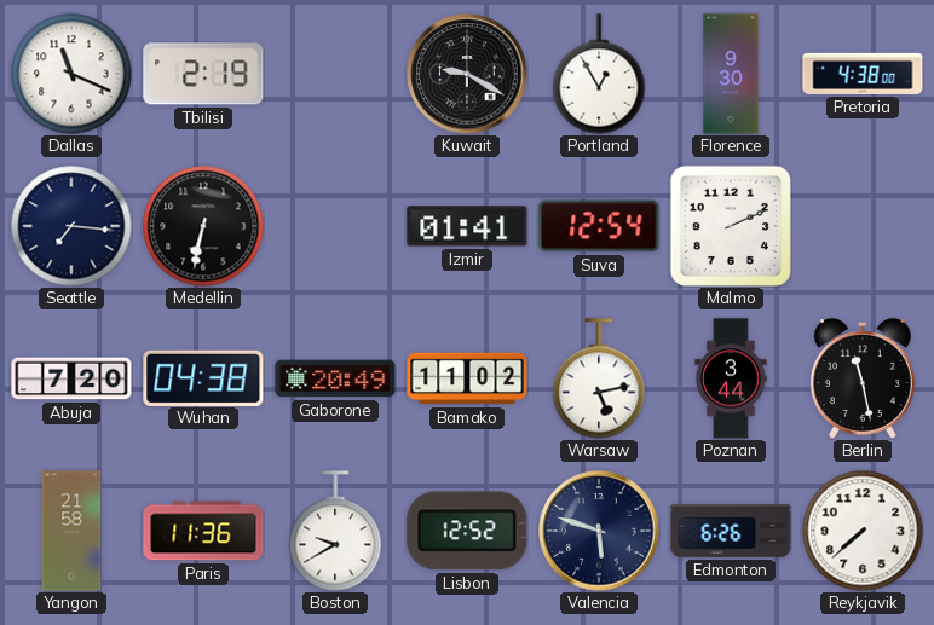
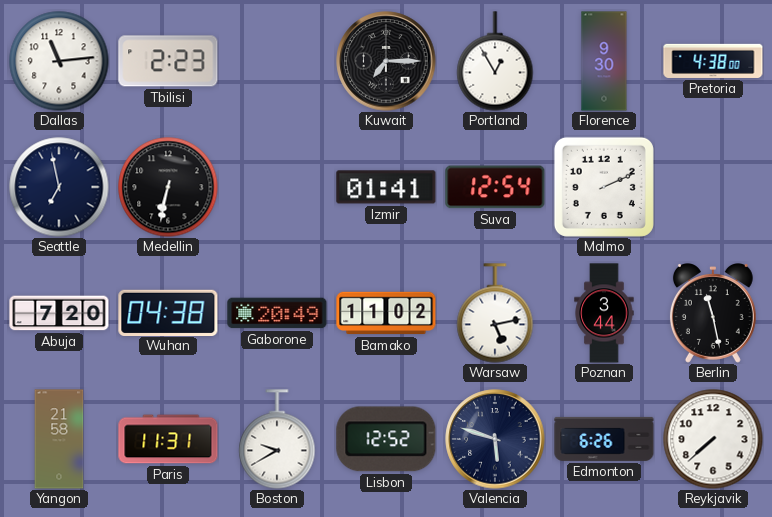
Dallas: 11:19 -> 11:14 (59, 61)
Tbilisi: 2:19 -> 2:23 (168, 61)
Kuwait: 9:20 -> 7:15 (386, 61)
Seattle: 7:16 -> 6:58 (59, 187)
Paris: 11:36 -> 11:31 (168, 439)
